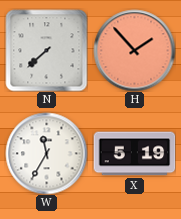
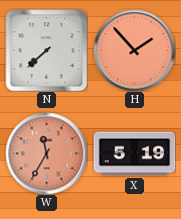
W dial: white -> salmon (46, 153)
